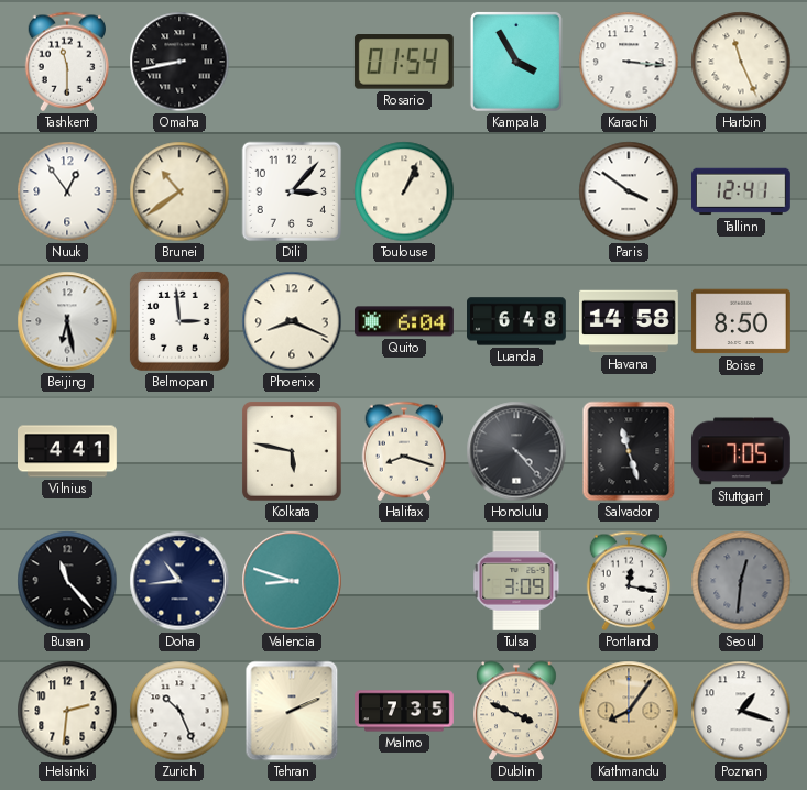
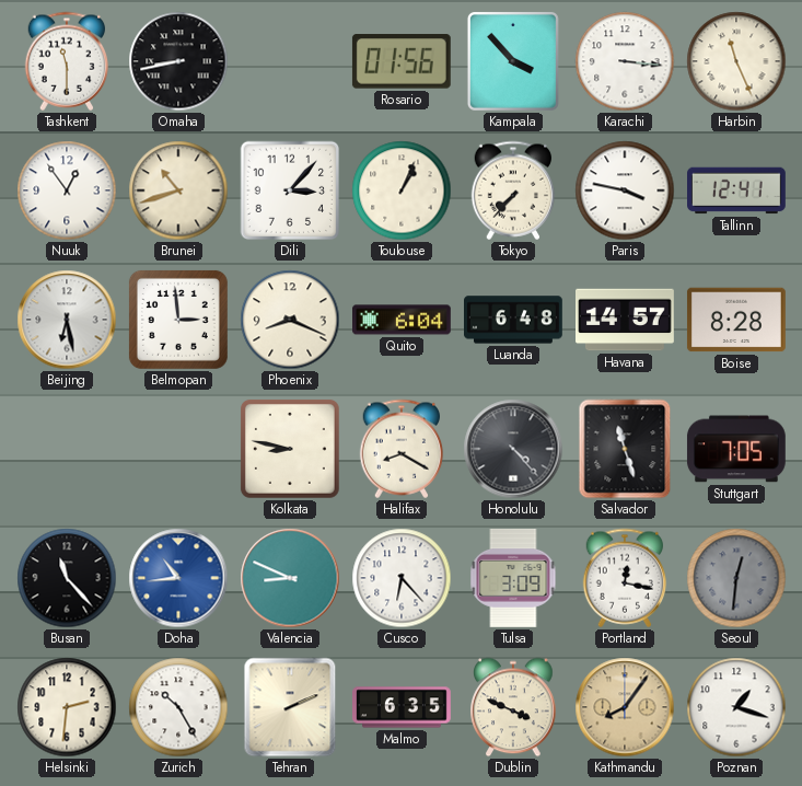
Rosario: 01:54 -> 01:56 (402, 61)
Kampala: 3:55 -> 3:53 (513, 61)
Brunei: 10:39 -> 10:42 (178, 190)
Tokyo: none -> 7:37 (513, 190)
Paris: 3:51 -> 3:47 (625, 190)
Havana: 14:58 -> 14:57 (626, 320)
Boise: 8:50 -> 8:28 (736, 320)
Vilnius: 4:41 -> none (68, 451)
Kolkata: 5:47 -> 8:47 (290, 449)
Halifax: 8:18 -> 8:20 (402, 449)
Doha dial: navy -> blue (178, 578)
Valencia: 8:48 -> 8:49 (290, 578)
Cusco: none -> 6:23 (402, 578)
Zurich: 10:26 -> 10:25 (178, 707)
Malmo: 7:35 -> 6:35 (403, 707)
